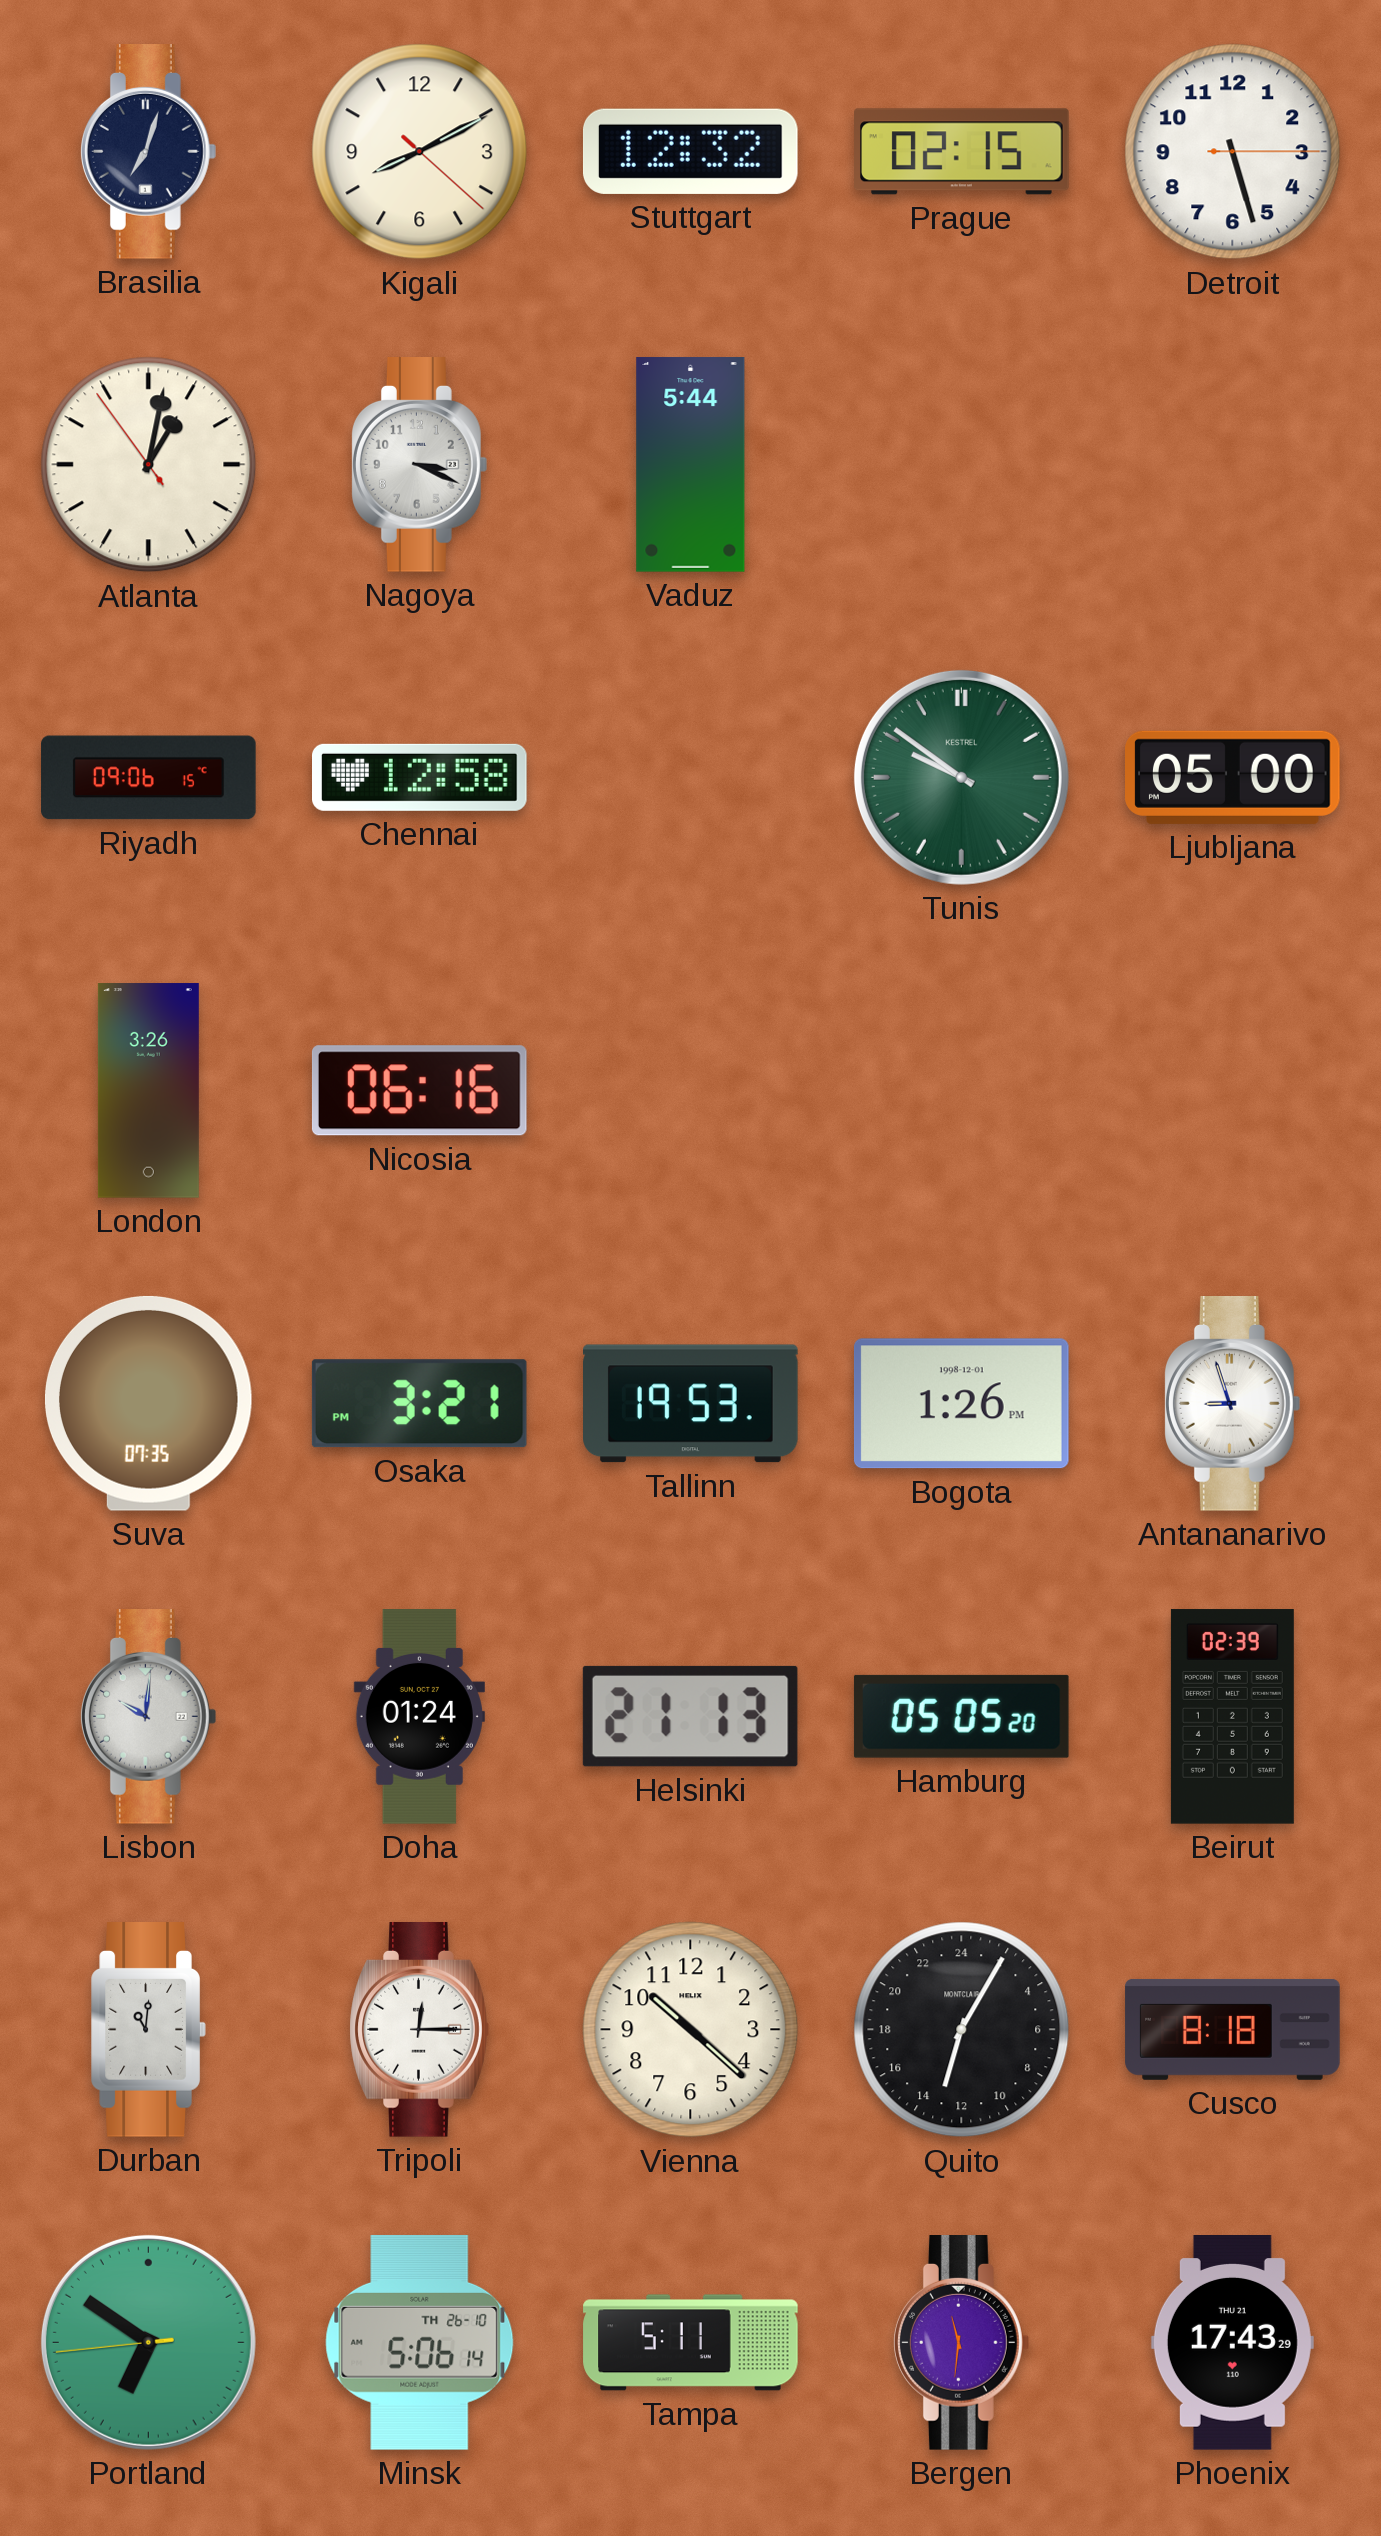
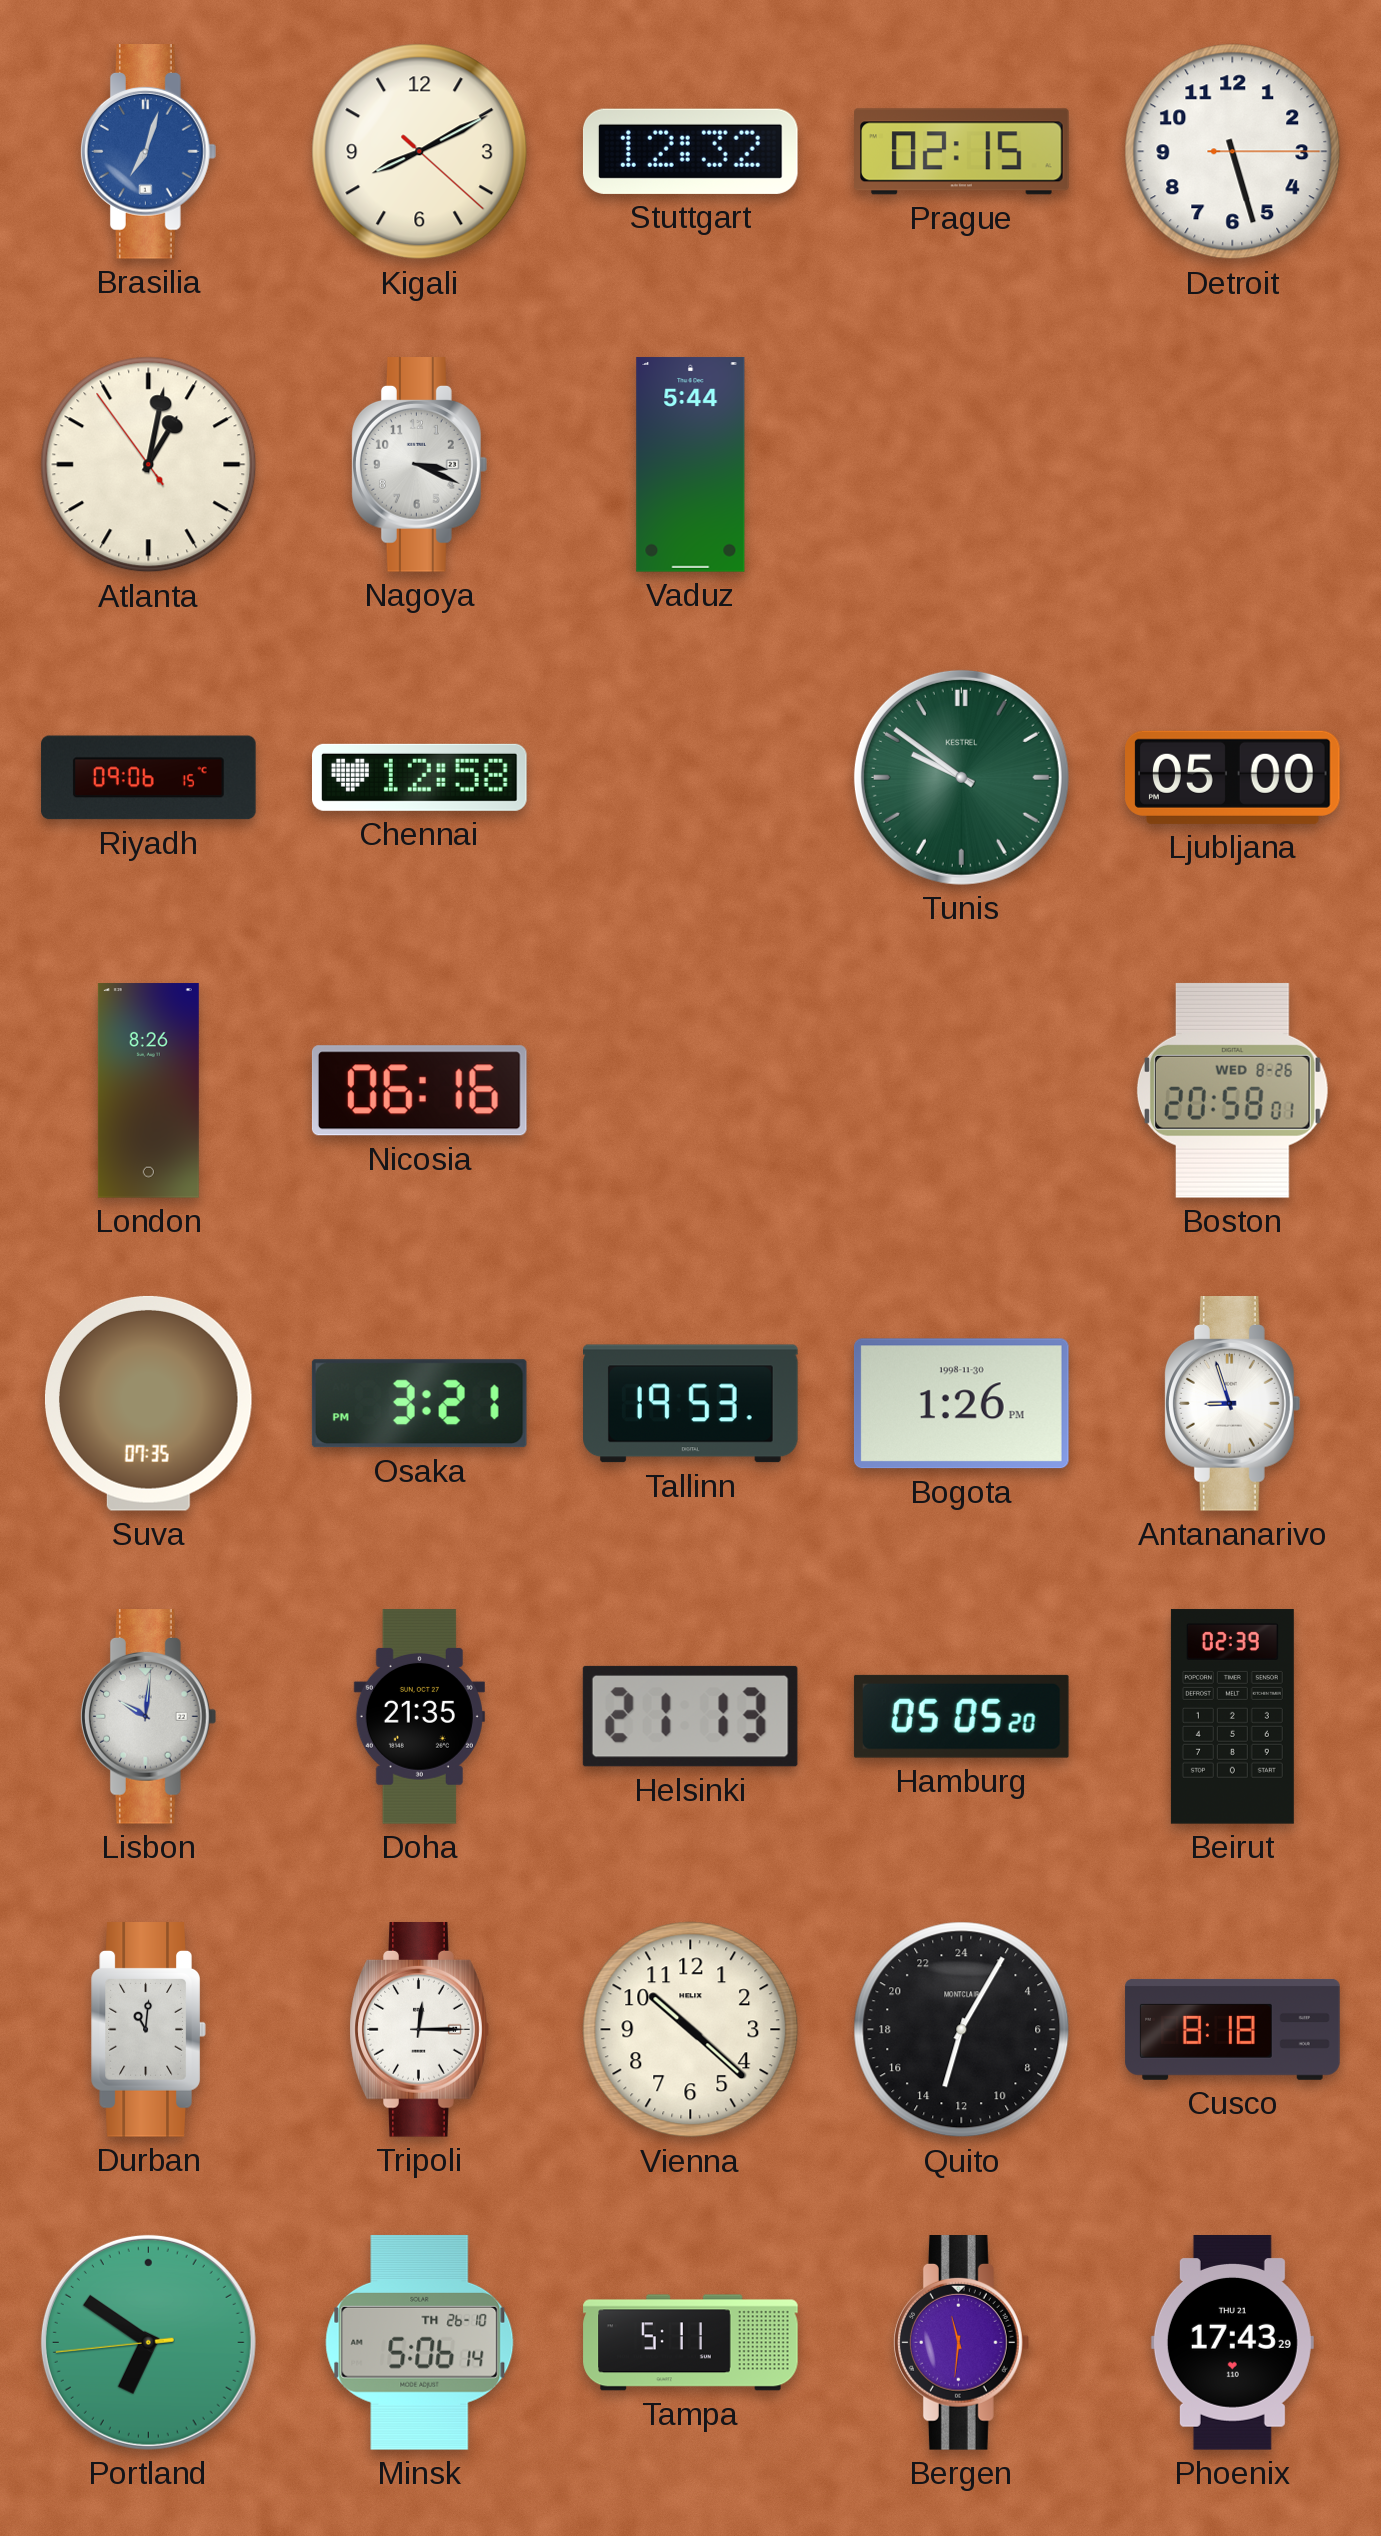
Brasilia dial: navy -> blue (148, 152)
London: 3:26 -> 8:26 (148, 1091)
Boston: none -> 20:58 (1232, 1090)
Bogota date: 1998-12-01 -> 1998-11-30 (961, 1404)
Doha: 01:24 -> 21:35 (419, 1717)
